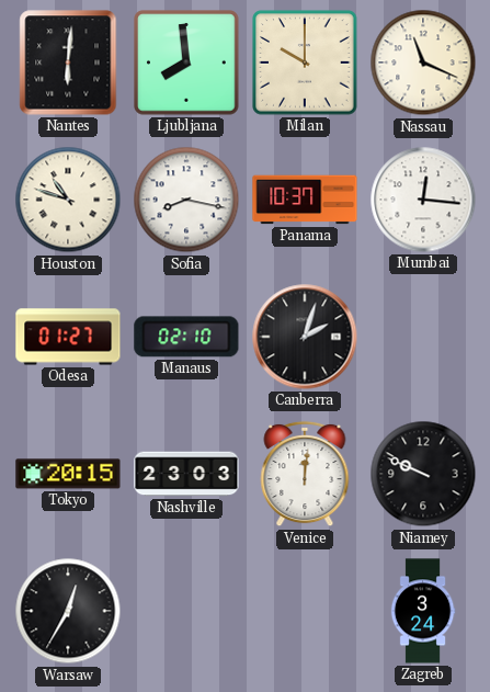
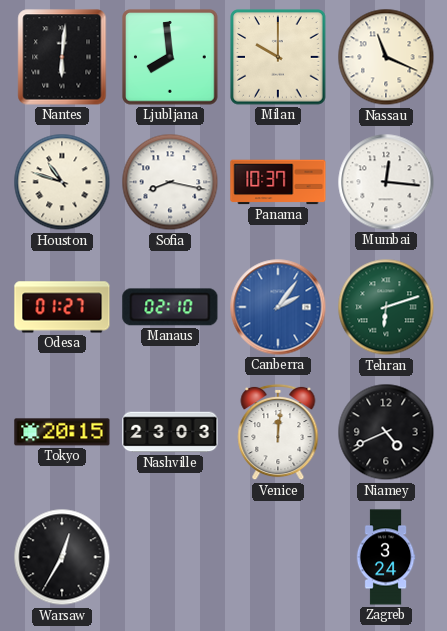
Canberra: 2:03 -> 2:06 (278, 307)
Canberra dial: black -> blue (278, 307)
Tehran: none -> 6:12 (386, 307)
Niamey: 9:49 -> 4:41 (386, 432)
